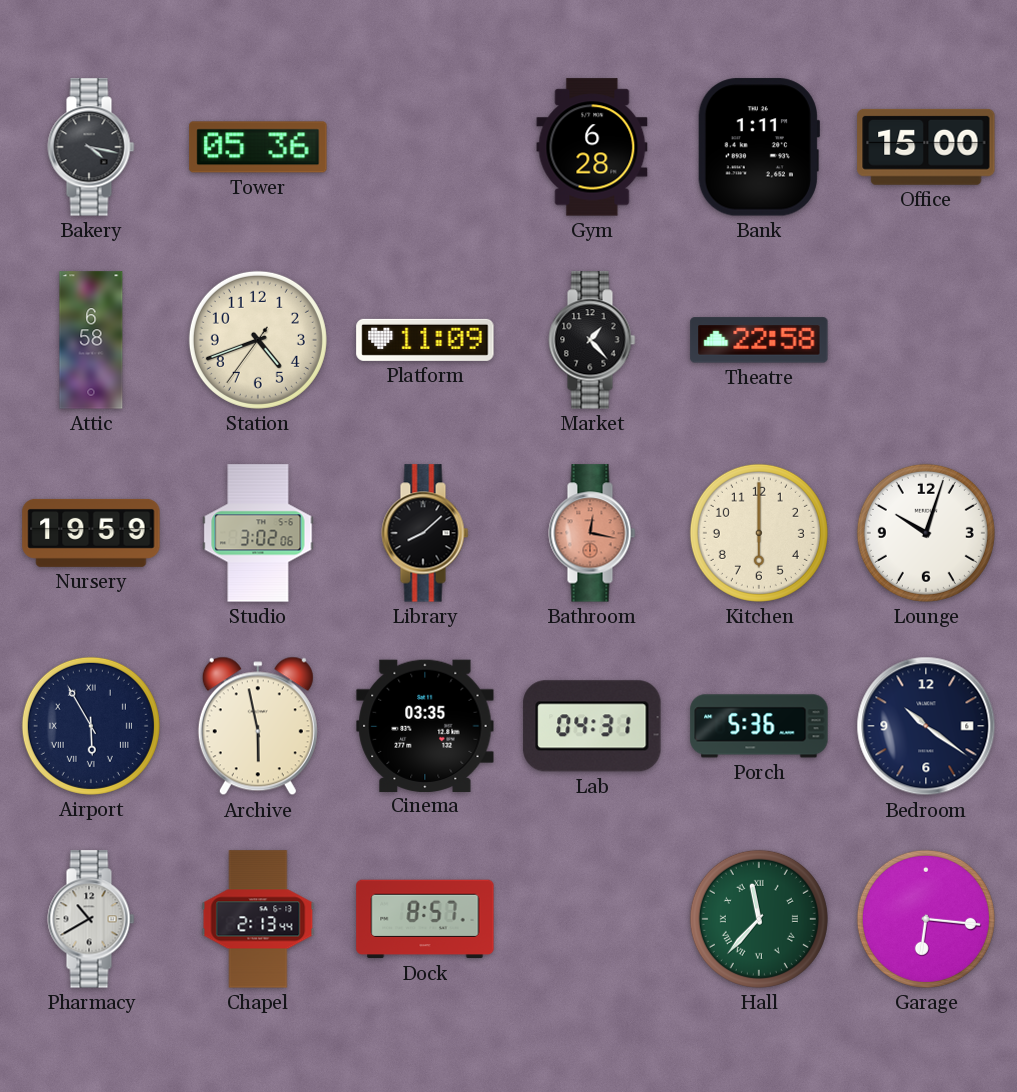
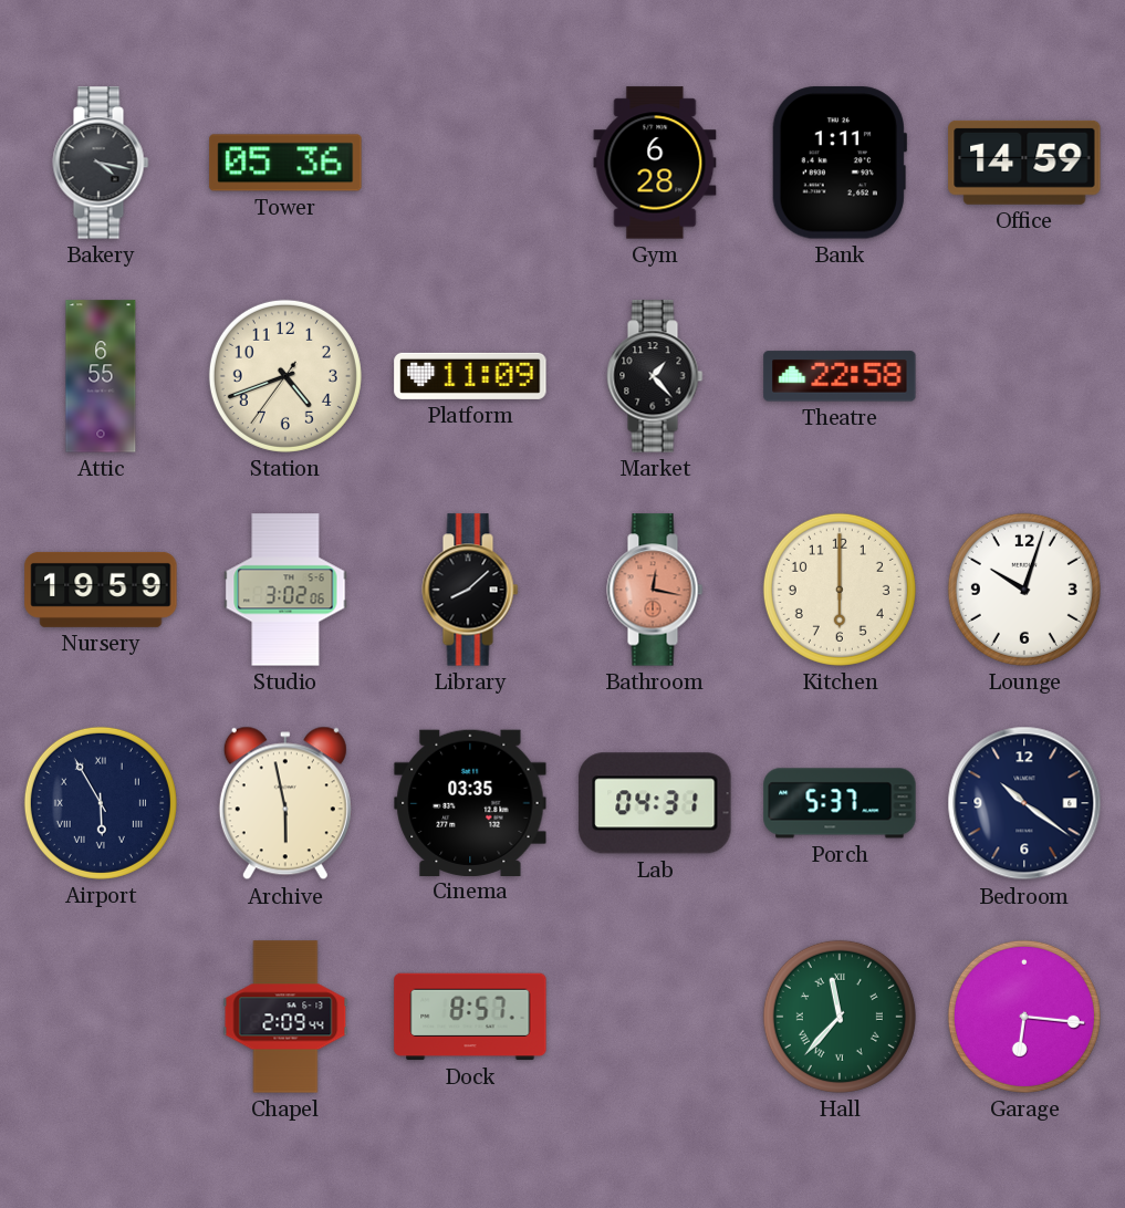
Office: 15:00 -> 14:59 (1024, 163)
Attic: 6:58 -> 6:55 (101, 376)
Porch: 5:36 -> 5:37 (840, 803)
Pharmacy: 10:40 -> none (91, 919)
Chapel: 2:13 -> 2:09 (285, 1017)
